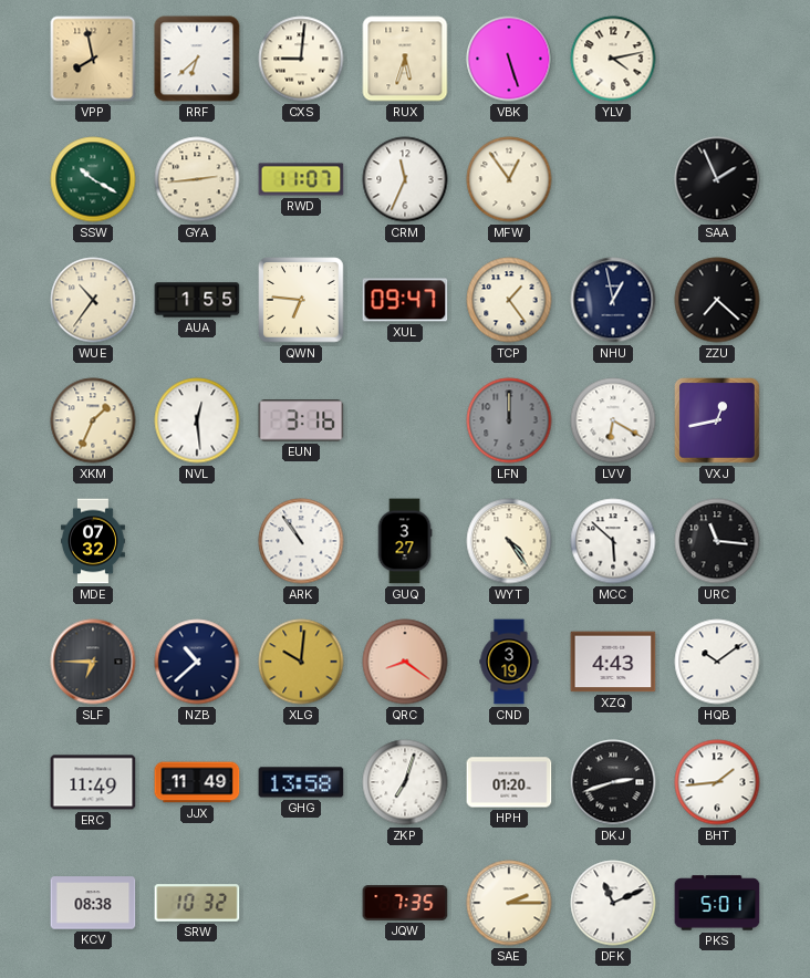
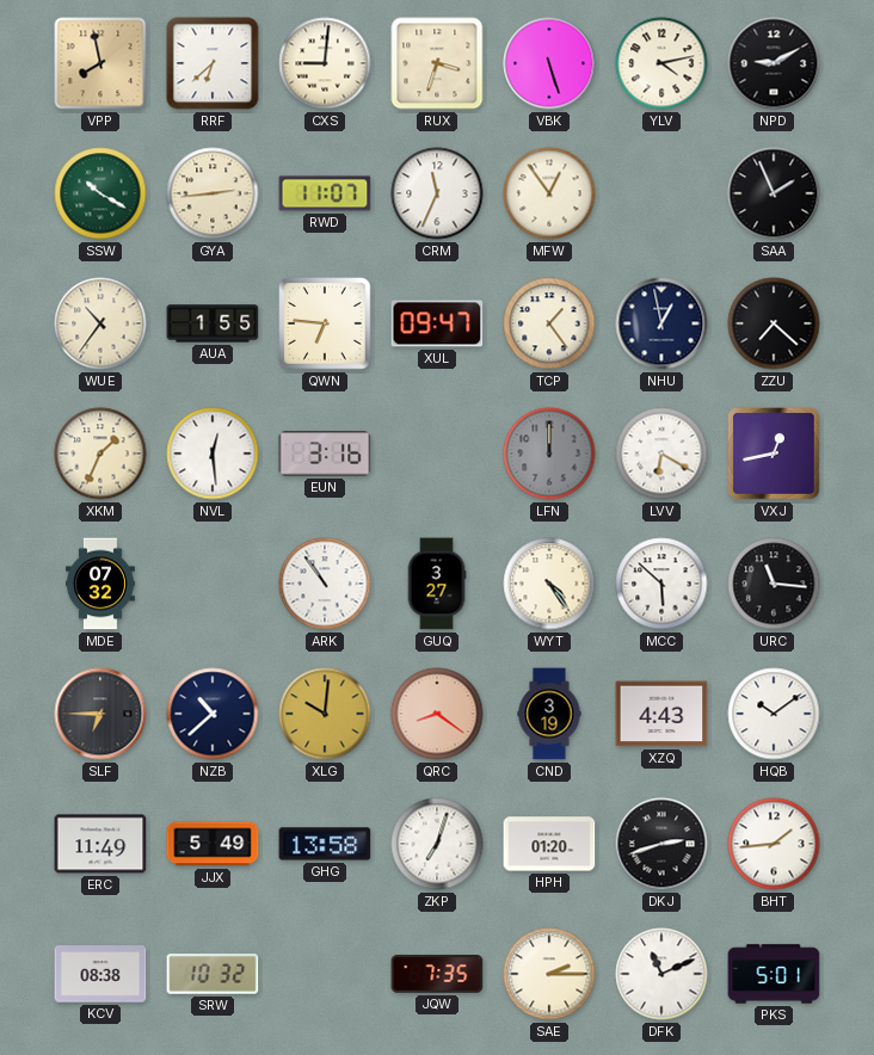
RUX: 5:33 -> 3:33 (437, 63)
NPD: none -> 9:10 (774, 63)
JJX: 11:49 -> 5:49 (213, 844)
